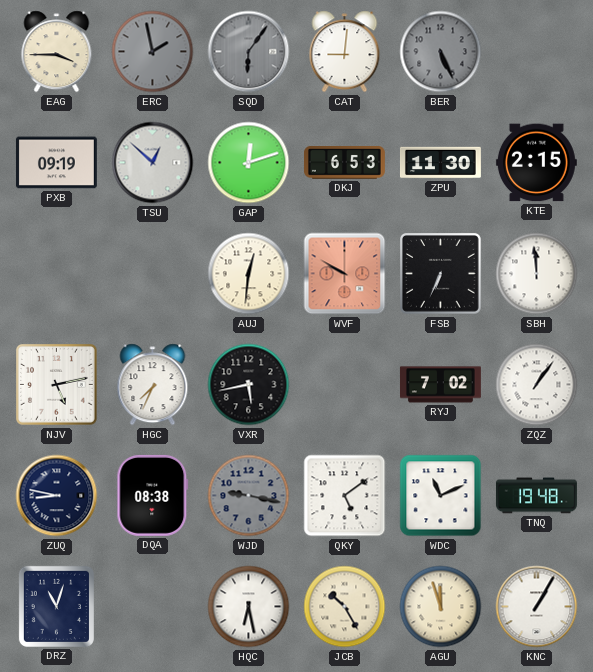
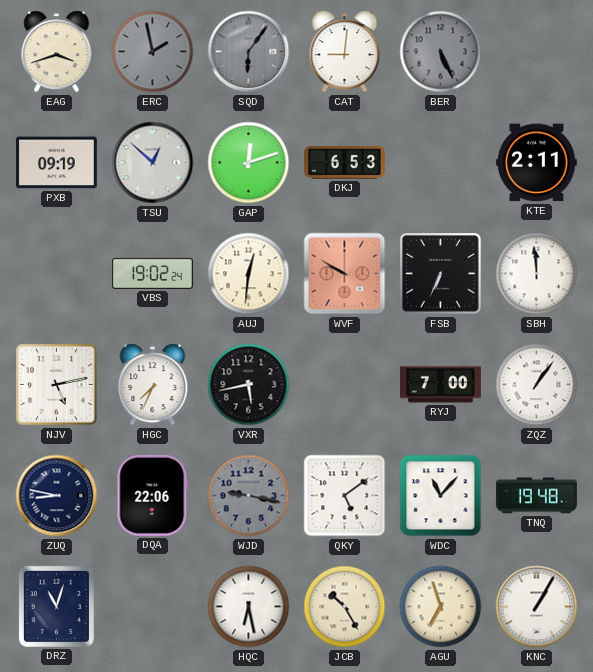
EAG: 3:45 -> 3:42 (57, 52)
ZPU: 11:30 -> none (440, 163)
KTE: 2:15 -> 2:11 (536, 163)
VBS: none -> 19:02 (152, 273)
RYJ: 7:02 -> 7:00 (440, 385)
DQA: 08:38 -> 22:06 (153, 495)
WDC: 11:11 -> 11:07 (441, 496)
AGU: 11:57 -> 6:57 (441, 607)
